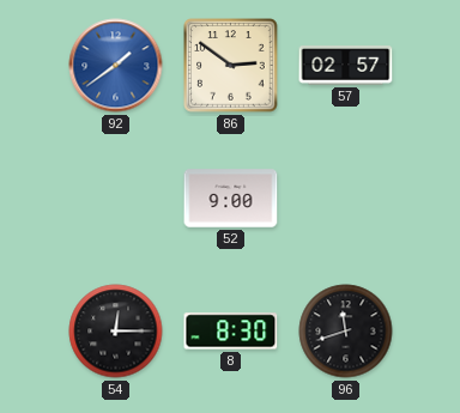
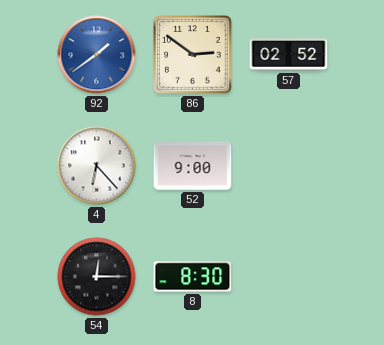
57: 02:57 -> 02:52 (289, 55)
4: none -> 6:23 (97, 166)
96: 11:42 -> none (346, 332)
